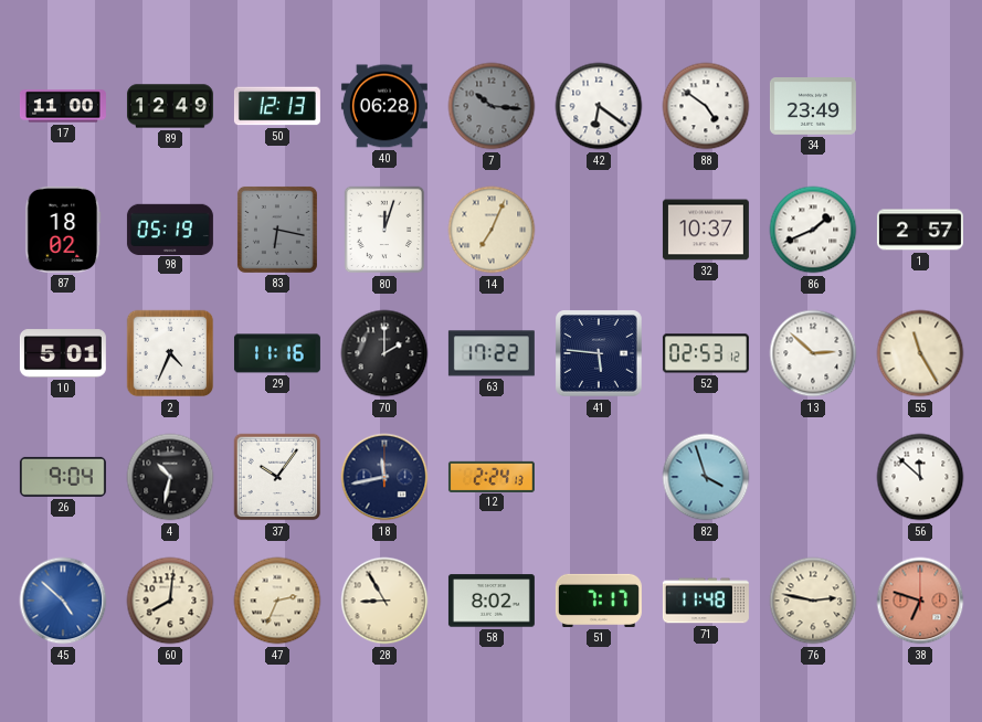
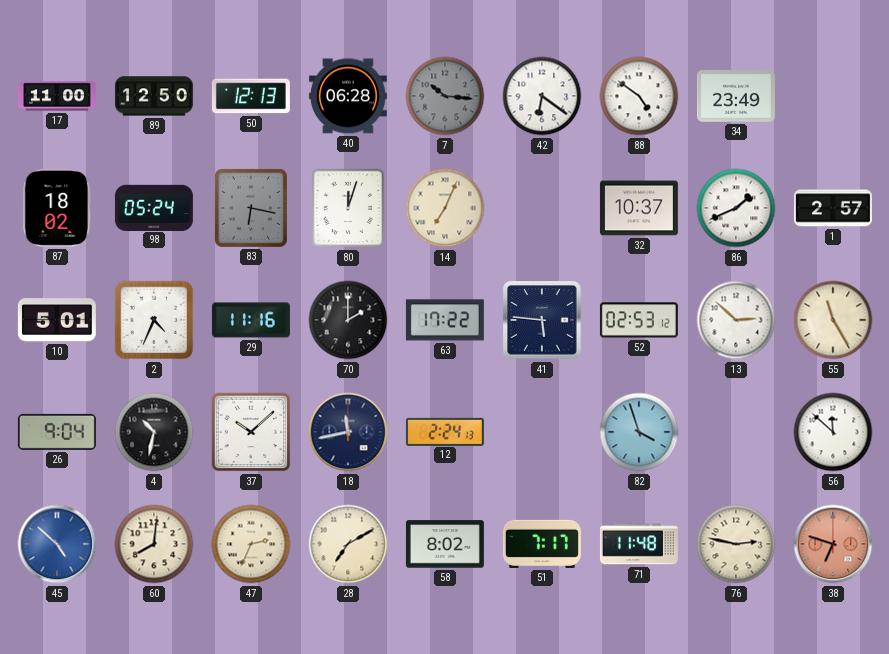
89: 12:49 -> 12:50 (154, 96)
98: 05:19 -> 05:24 (154, 207)
37: 10:06 -> 10:08 (251, 432)
28: 8:55 -> 7:10 (348, 544)
